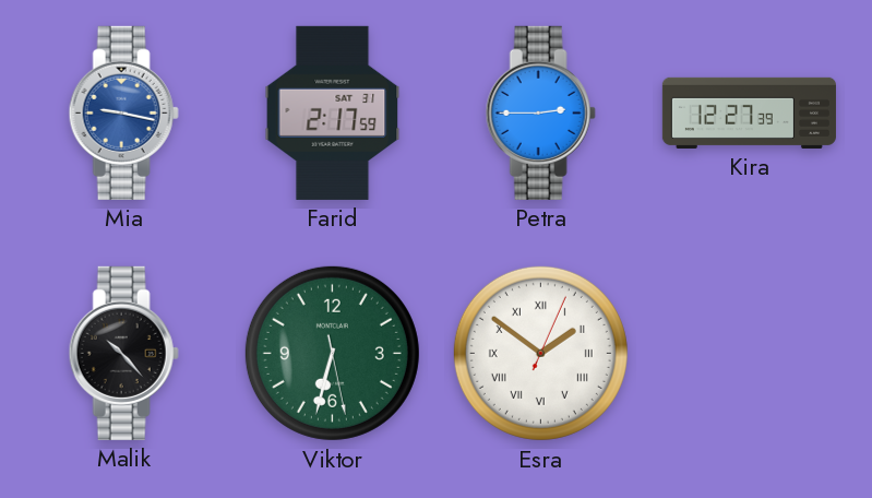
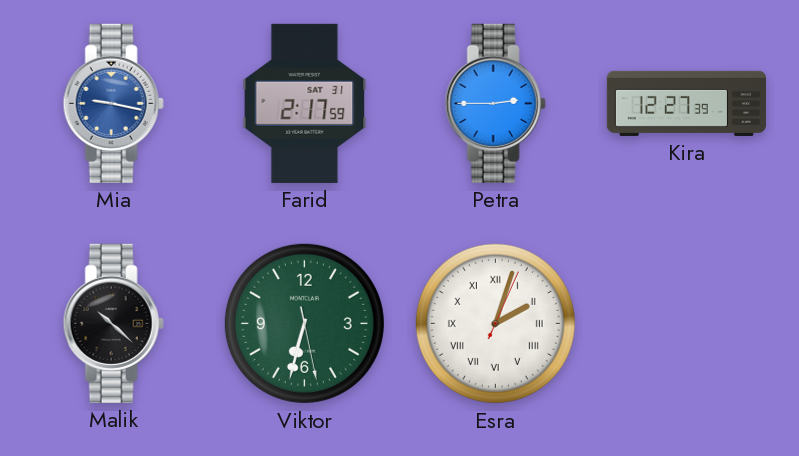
Malik: 10:23 -> 10:22 (113, 323)
Esra: 1:51 -> 2:03 (495, 323)
